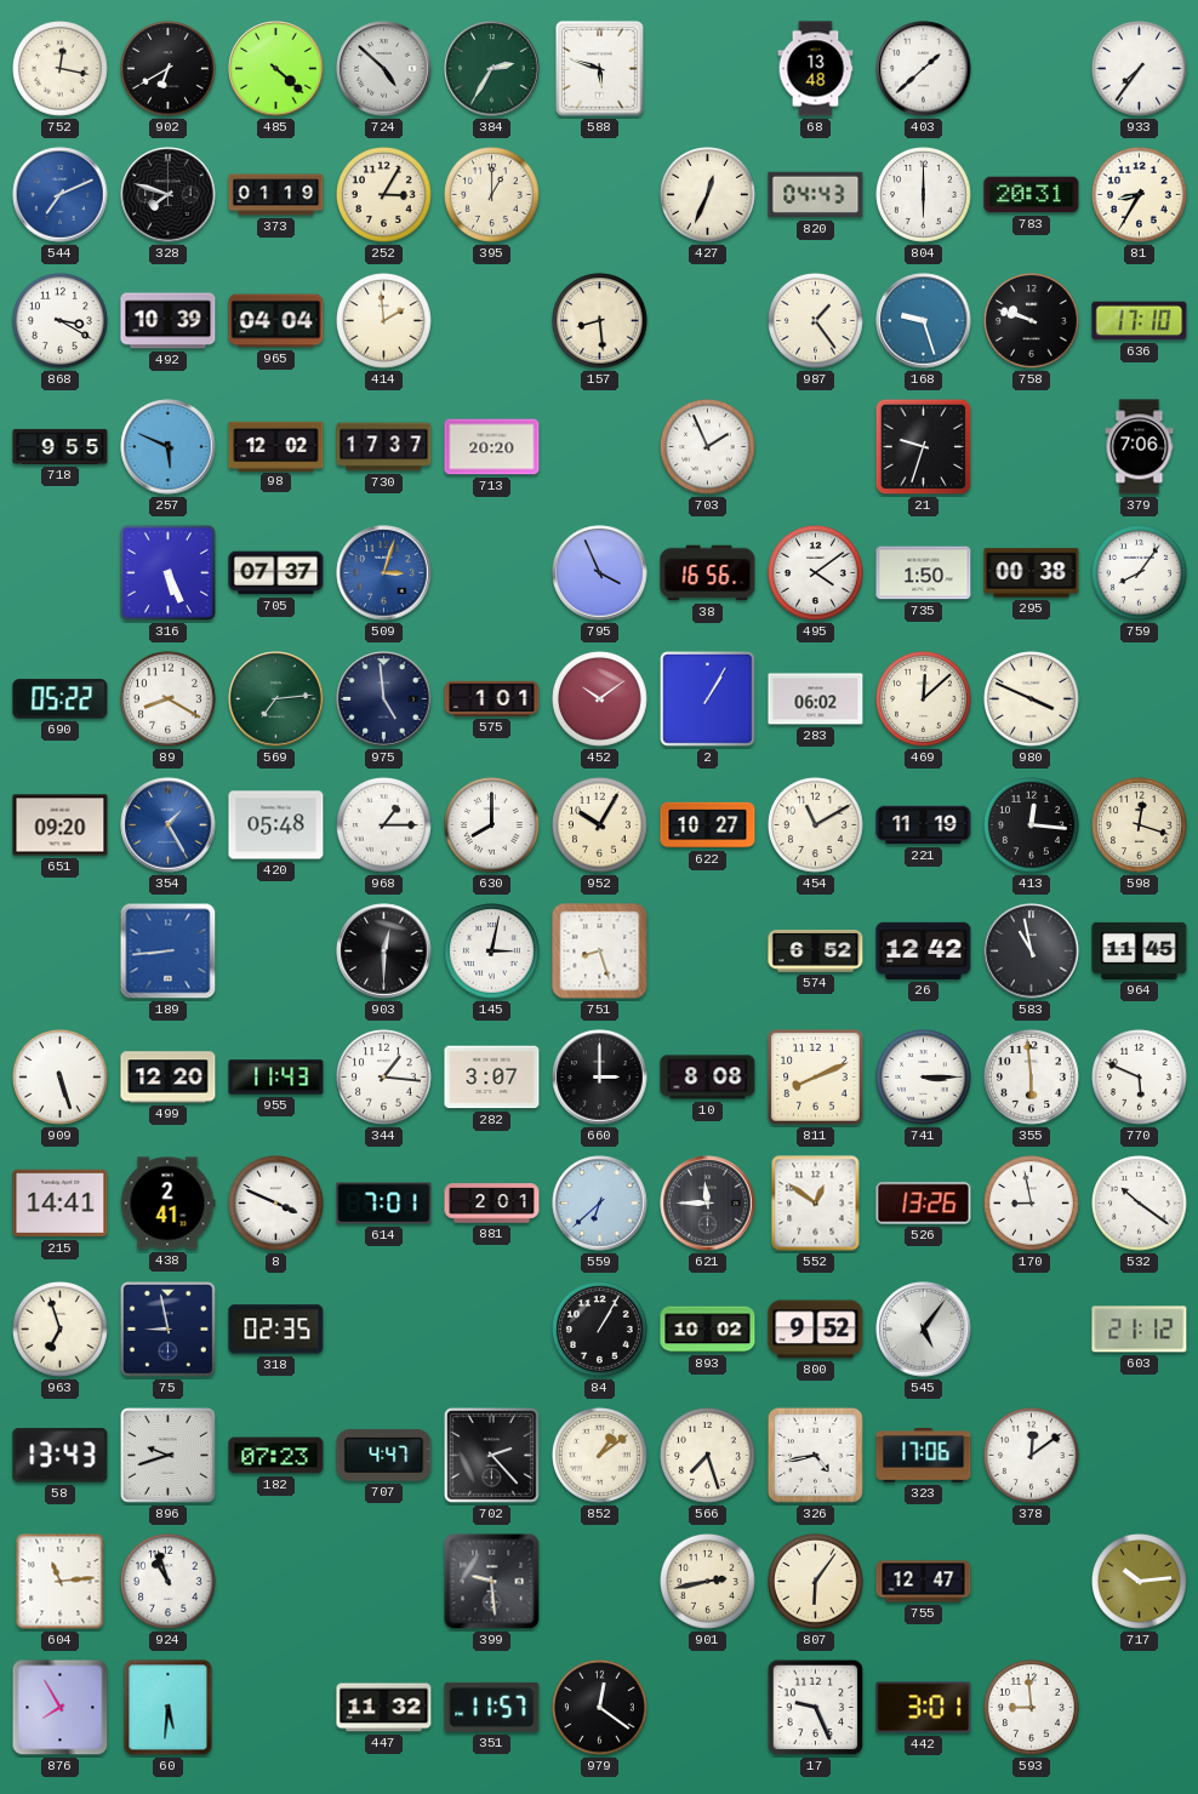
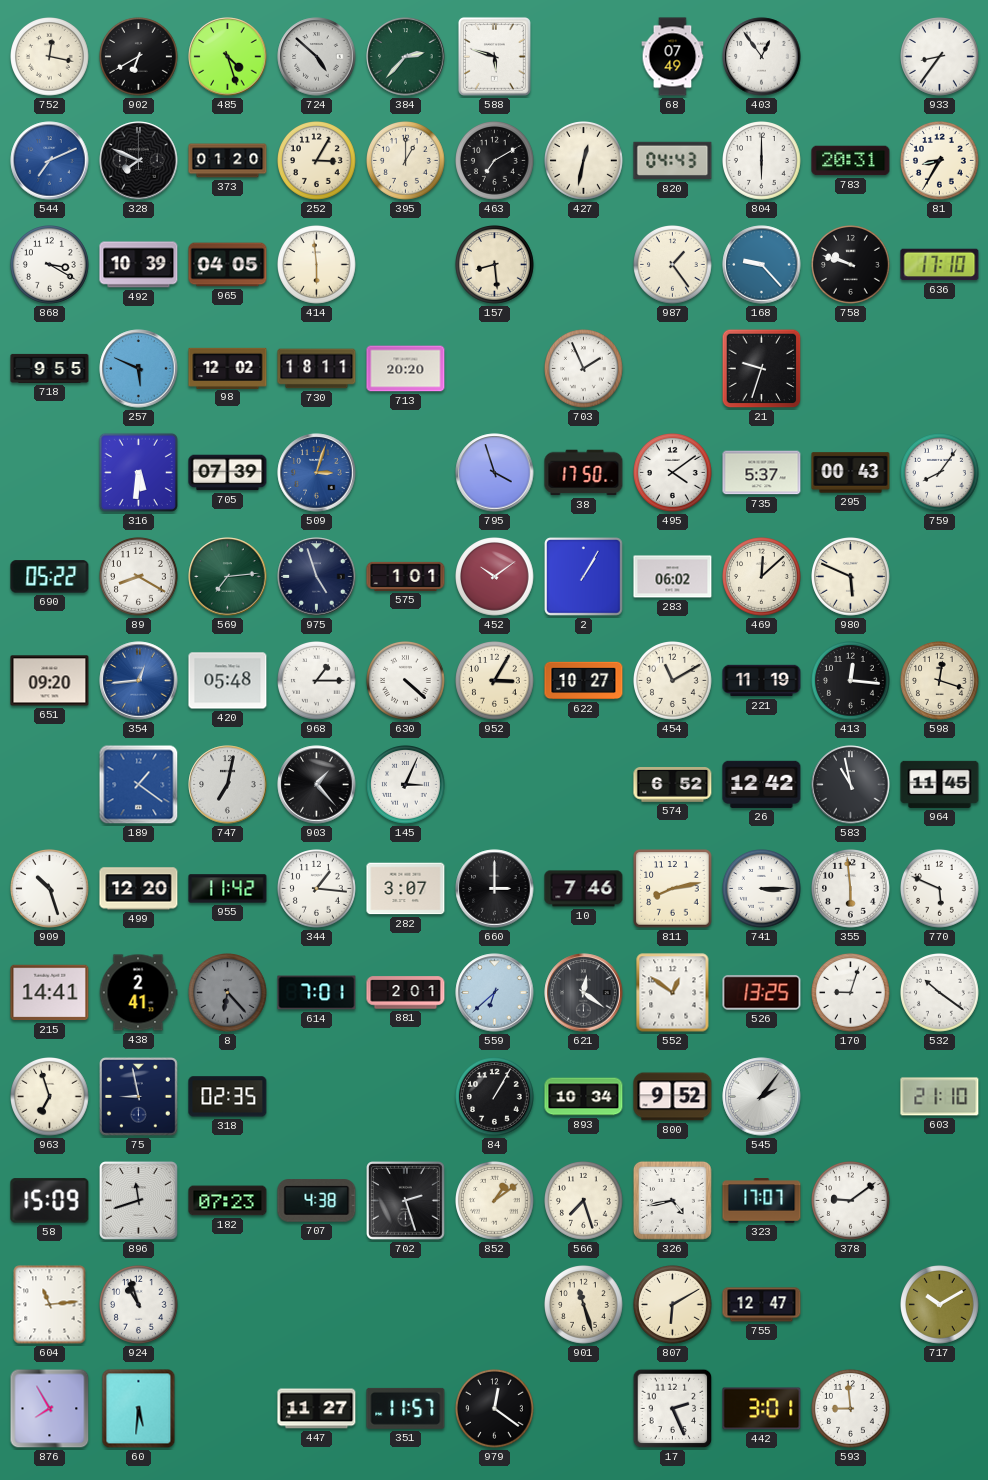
485: 4:22 -> 4:27 (228, 57)
384: 2:35 -> 2:37 (406, 57)
68: 13:48 -> 07:49 (673, 57)
403: 1:38 -> 12:54 (762, 57)
933: 7:36 -> 8:36 (940, 57)
328: 7:48 -> 7:49 (139, 161)
373: 01:19 -> 01:20 (228, 161)
463: none -> 7:10 (495, 161)
427: 12:34 -> 12:32 (584, 161)
965: 04:04 -> 04:05 (228, 265)
414: 1:59 -> 5:59 (317, 265)
168: 9:27 -> 9:23 (762, 265)
730: 17:37 -> 18:11 (317, 369)
379: 7:06 -> none (1140, 447)
316: 5:26 -> 5:31 (138, 472)
705: 07:37 -> 07:39 (228, 473)
795: 3:56 -> 3:57 (495, 473)
38: 16:56 -> 17:50 (584, 473)
735: 1:50 -> 5:37 (762, 473)
295: 00:38 -> 00:43 (851, 473)
975: 4:59 -> 4:57 (317, 577)
980: 3:49 -> 5:49 (851, 577)
354: 1:25 -> 12:44 (139, 681)
630: 8:00 -> 4:22 (406, 681)
952: 10:05 -> 3:05 (495, 681)
189: 8:44 -> 1:21 (139, 785)
747: none -> 7:02 (228, 785)
903: 12:30 -> 1:23 (317, 785)
145: 3:02 -> 3:04 (406, 785)
751: 8:27 -> none (600, 952)
909: 5:27 -> 10:27 (50, 889)
955: 11:43 -> 11:42 (228, 889)
10: 8:08 -> 7:46 (584, 889)
811: 8:11 -> 8:13 (673, 889)
8: 3:49 -> 6:23 (228, 993)
8 dial: white -> grey (228, 993)
621: 11:45 -> 12:21 (584, 993)
526: 13:26 -> 13:25 (762, 993)
170: 8:58 -> 9:03 (851, 993)
893: 10:02 -> 10:34 (584, 1097)
545: 5:06 -> 2:06 (762, 1097)
603: 21:12 -> 21:10 (940, 1097)
58: 13:43 -> 15:09 (50, 1201)
896: 9:42 -> 11:42 (139, 1201)
707: 4:47 -> 4:38 (317, 1201)
702: 2:23 -> 2:27 (406, 1201)
323: 17:06 -> 17:07 (762, 1201)
378: 12:09 -> 9:09 (851, 1201)
399: 9:29 -> none (492, 1582)
901: 2:43 -> 11:27 (584, 1305)
807: 6:06 -> 6:10 (673, 1305)
717: 10:14 -> 10:10 (940, 1305)
447: 11:32 -> 11:27 (317, 1409)
17: 9:26 -> 2:26 (673, 1409)
